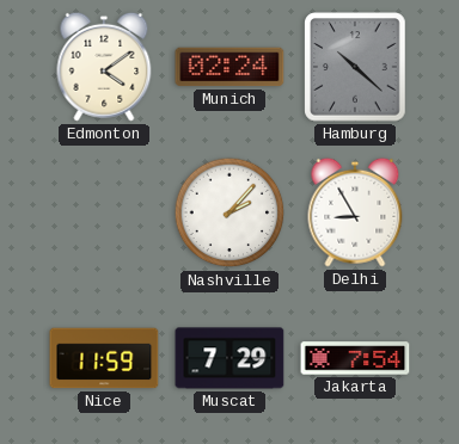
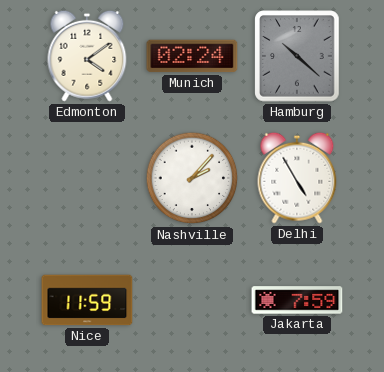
Delhi: 8:55 -> 4:55 (297, 178)
Muscat: 7:29 -> none (229, 358)
Jakarta: 7:54 -> 7:59 (297, 300)
